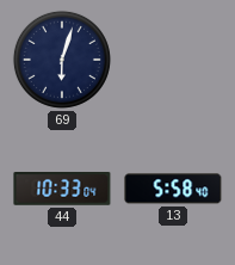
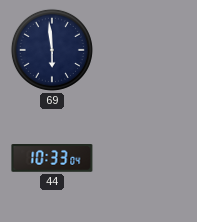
69: 6:03 -> 5:59 (52, 50)
13: 5:58 -> none (173, 189)
